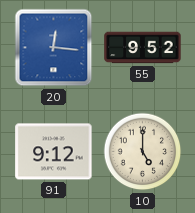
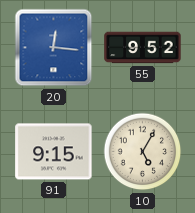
91: 9:12 -> 9:15 (54, 152)
10: 5:00 -> 5:05 (143, 152)
